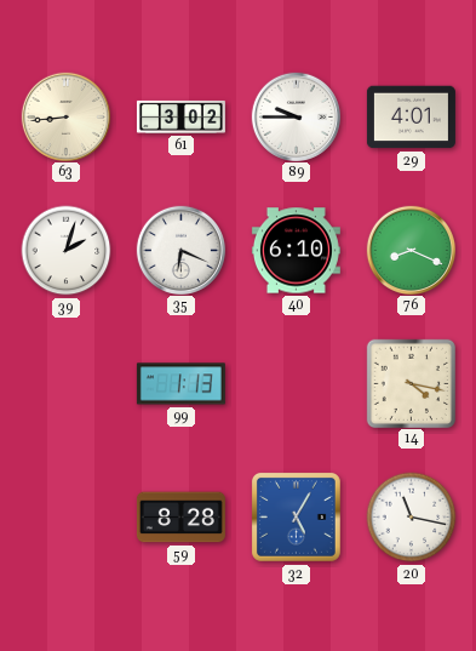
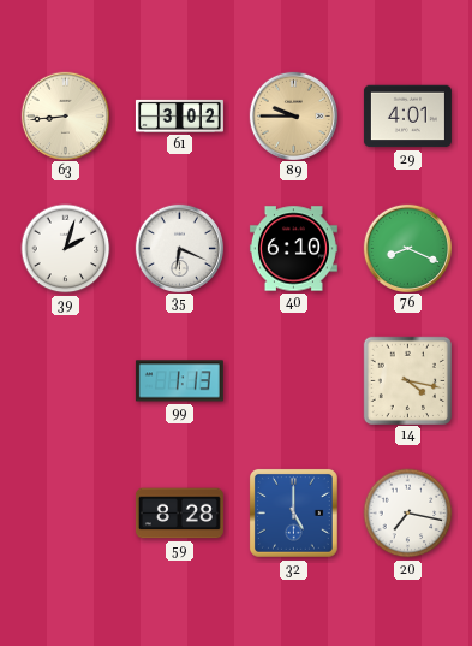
89 dial: white -> champagne (293, 115)
32: 5:05 -> 5:00 (293, 512)
20: 11:17 -> 7:17 (408, 514)
